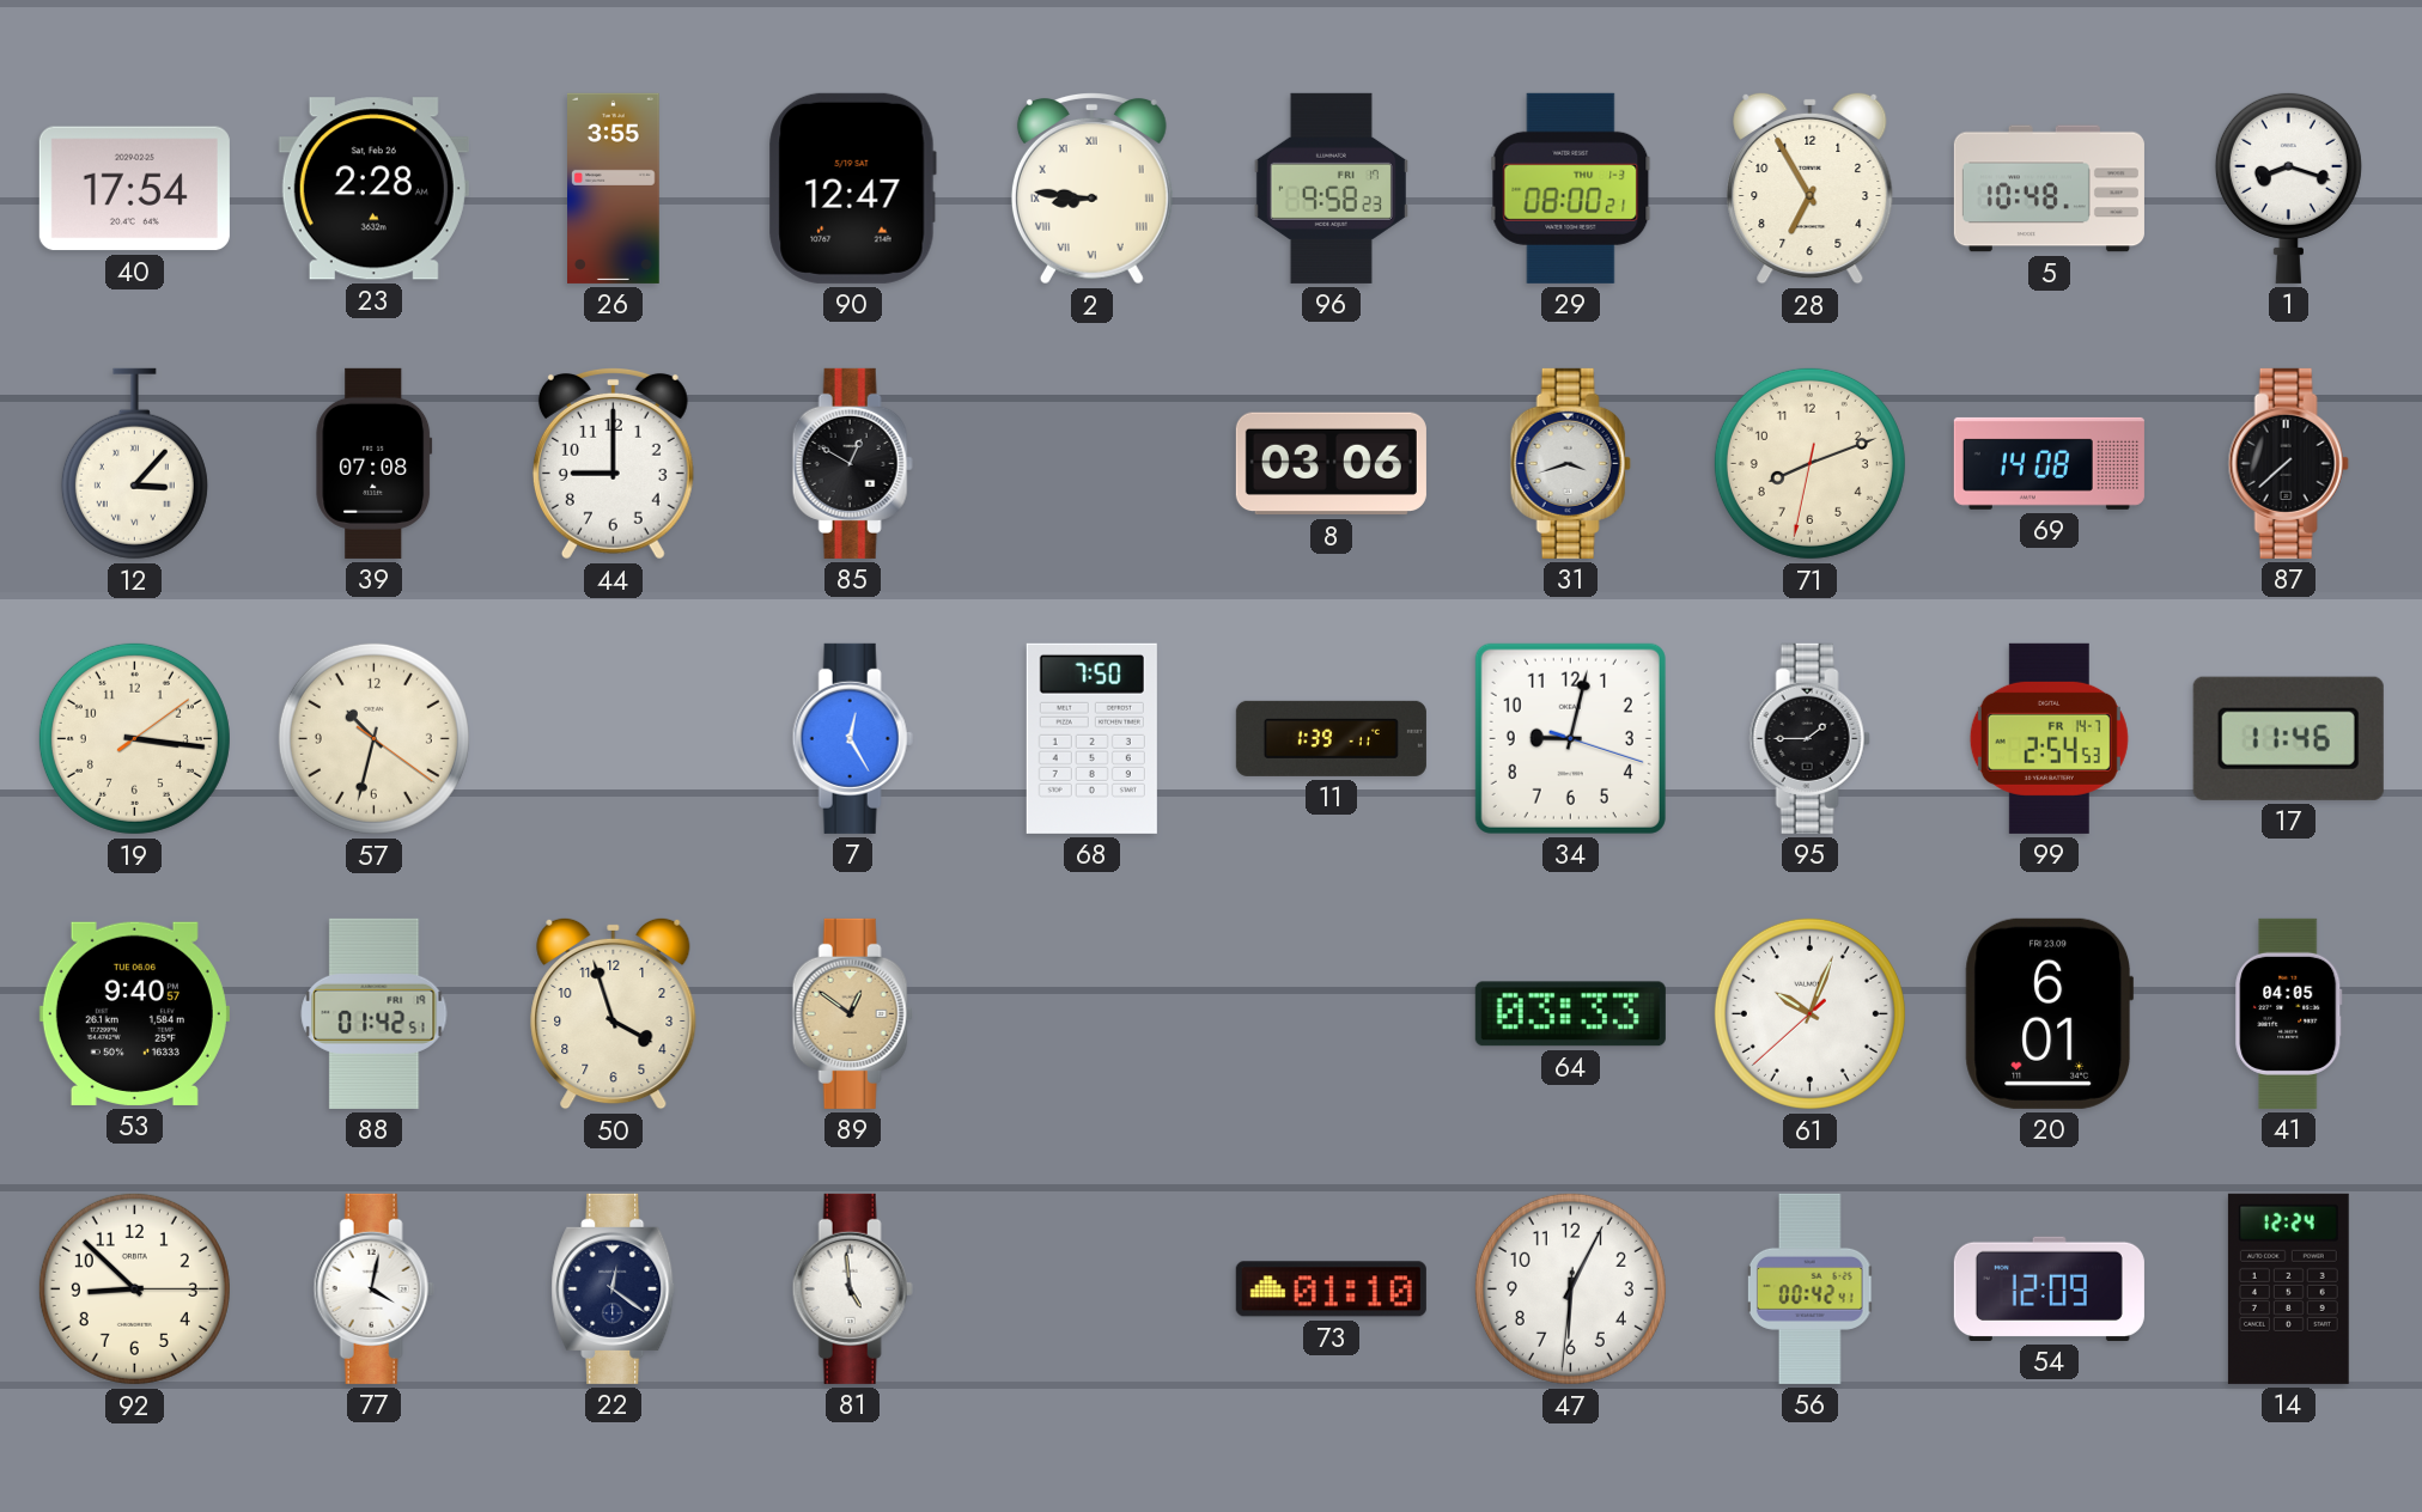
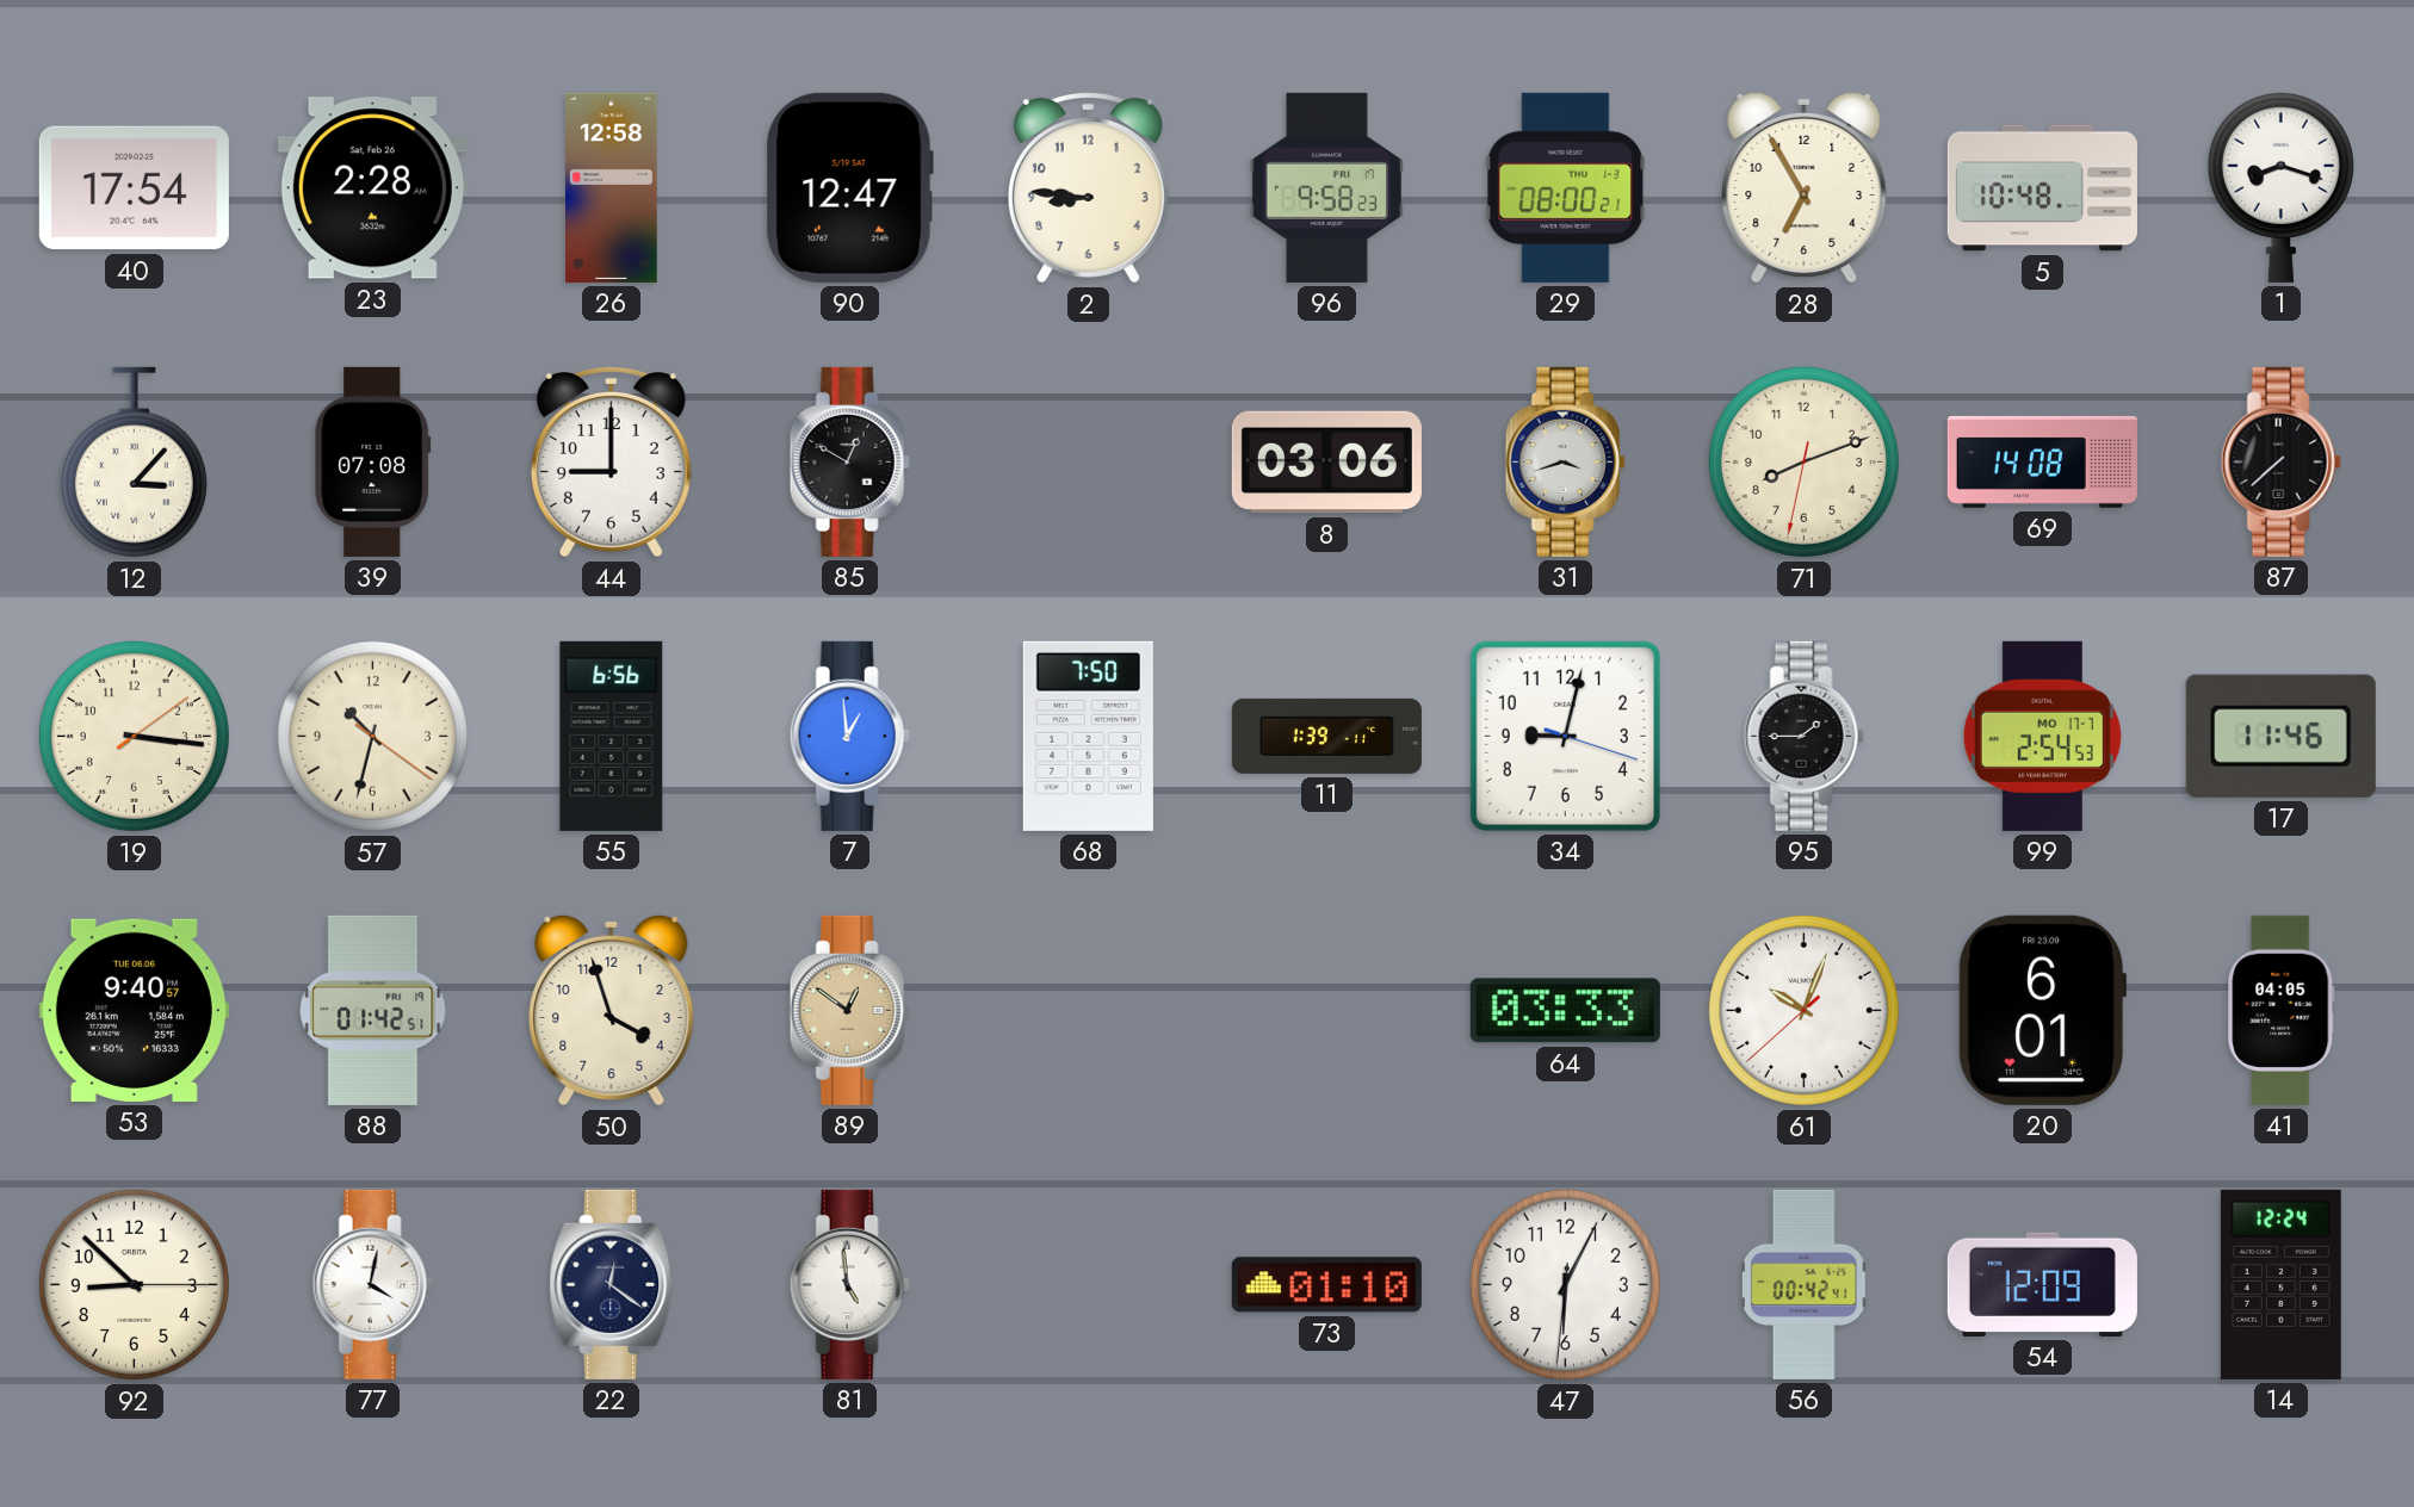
26: 3:55 -> 12:58 (612, 187)
2 numerals: Roman -> Arabic (1088, 188)
55: none -> 6:56 (612, 736)
7: 12:25 -> 12:59 (849, 736)
99 date: FR 14-7 -> MO 17-7 (2042, 736)
